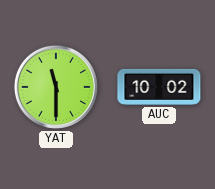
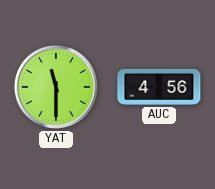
AUC: 10:02 -> 4:56 (159, 87)
